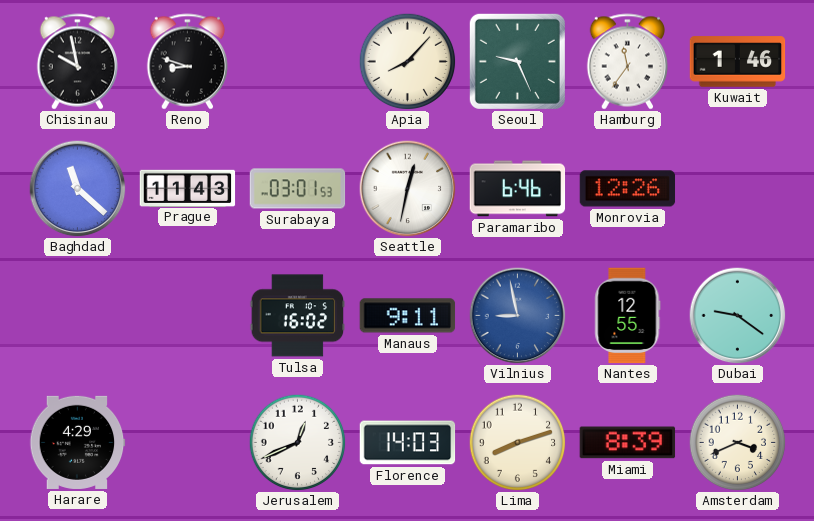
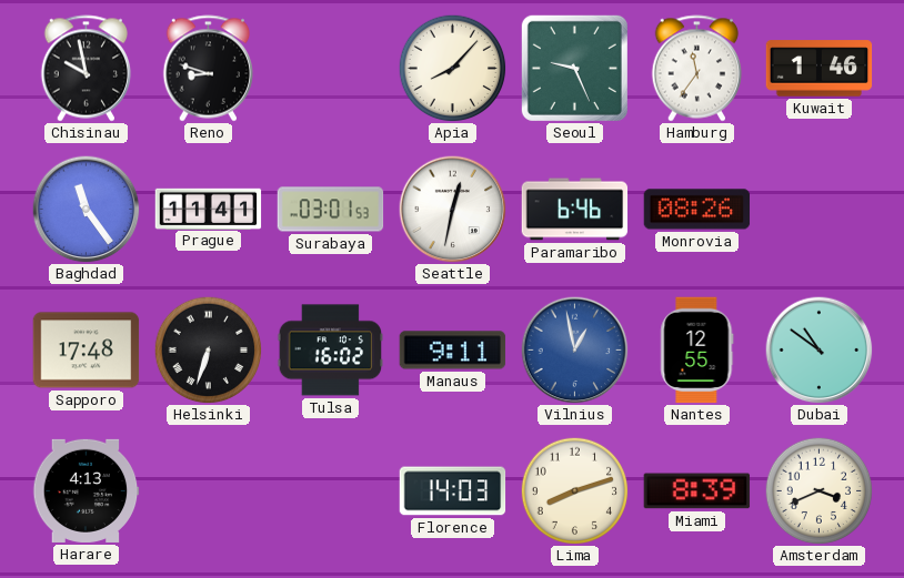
Baghdad: 11:22 -> 11:24 (87, 210)
Prague: 11:43 -> 11:41 (209, 209)
Monrovia: 12:26 -> 08:26 (697, 210)
Sapporo: none -> 17:48 (87, 351)
Helsinki: none -> 6:33 (208, 349)
Vilnius: 8:58 -> 12:58 (575, 351)
Dubai: 9:21 -> 10:51 (820, 351)
Harare: 4:29 -> 4:13 (87, 490)
Jerusalem: 12:41 -> none (297, 442)
